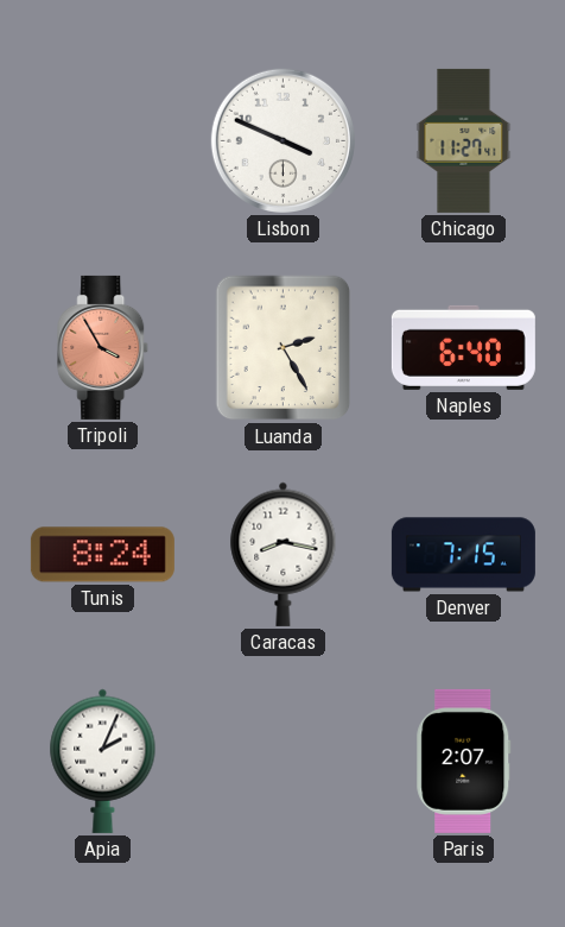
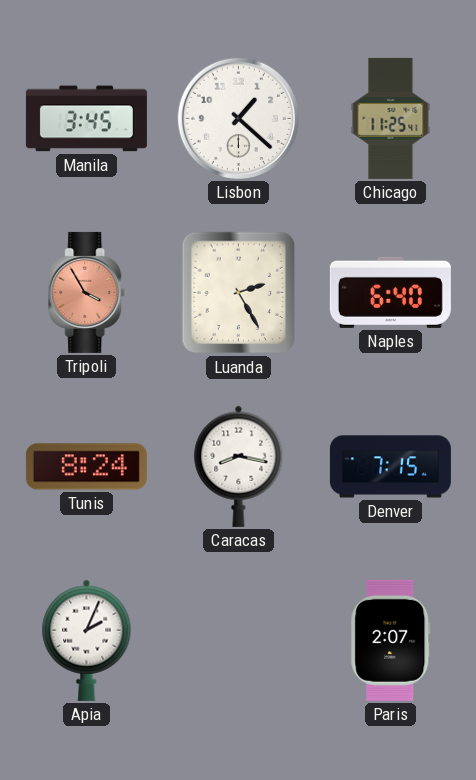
Manila: none -> 3:45 (86, 119)
Lisbon: 3:49 -> 1:22 (238, 118)
Chicago: 11:27 -> 11:25 (391, 118)
